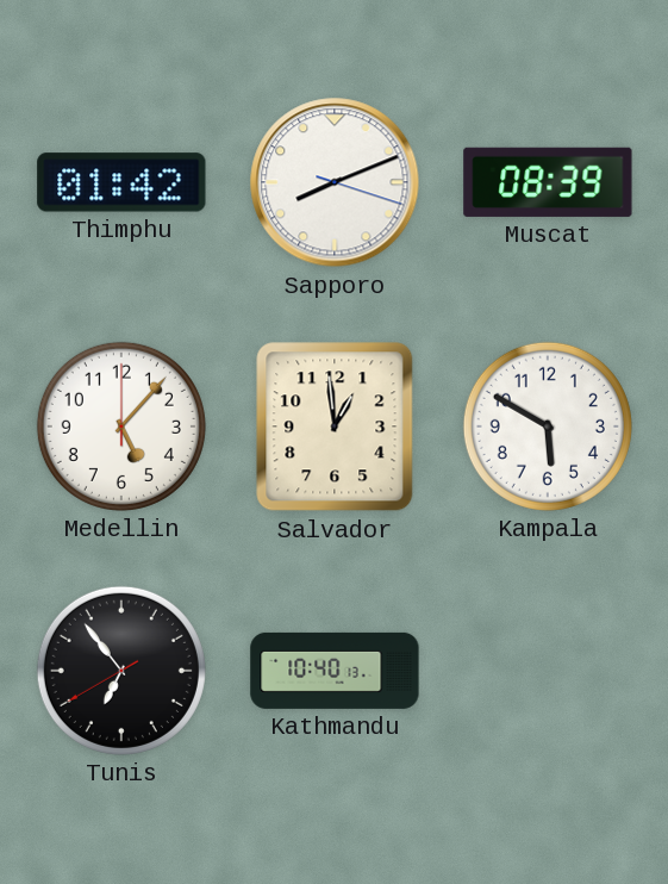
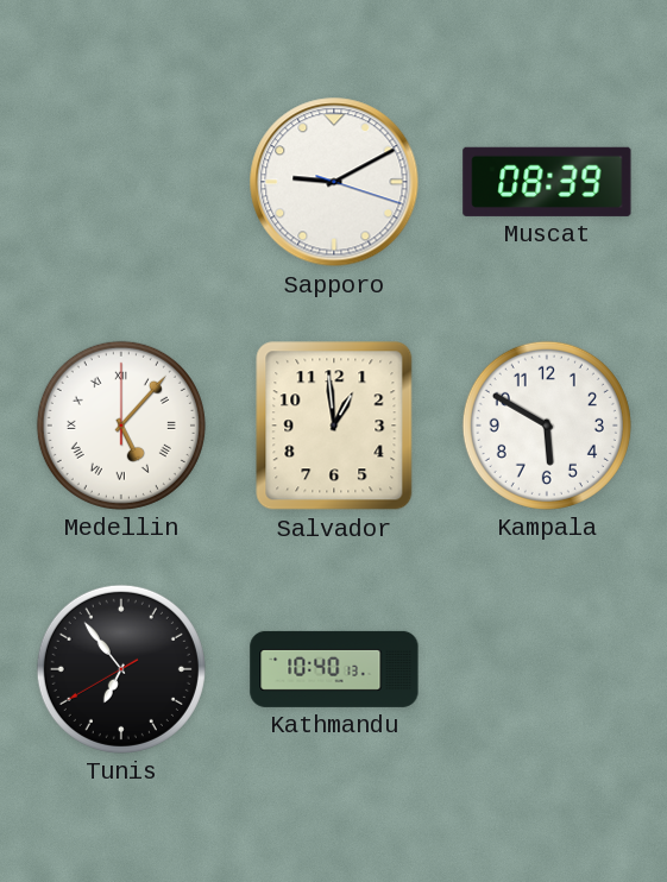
Thimphu: 01:42 -> none (121, 182)
Sapporo: 8:11 -> 9:10 (334, 182)
Medellin numerals: Arabic -> Roman (121, 426)
